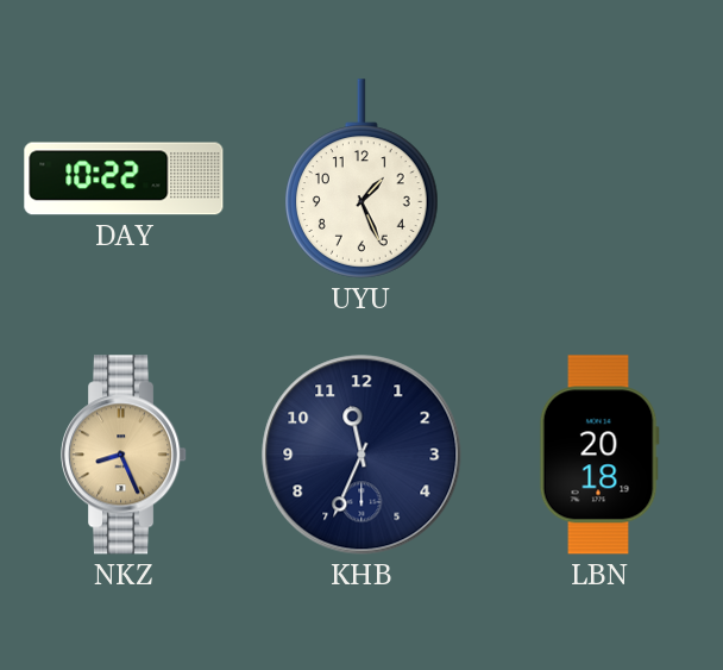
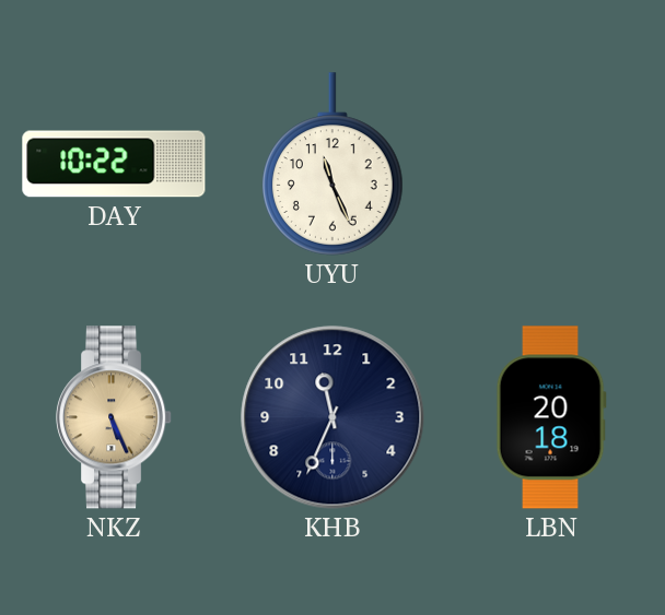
UYU: 1:26 -> 11:26 (334, 164)
NKZ: 8:26 -> 5:26 (115, 417)
